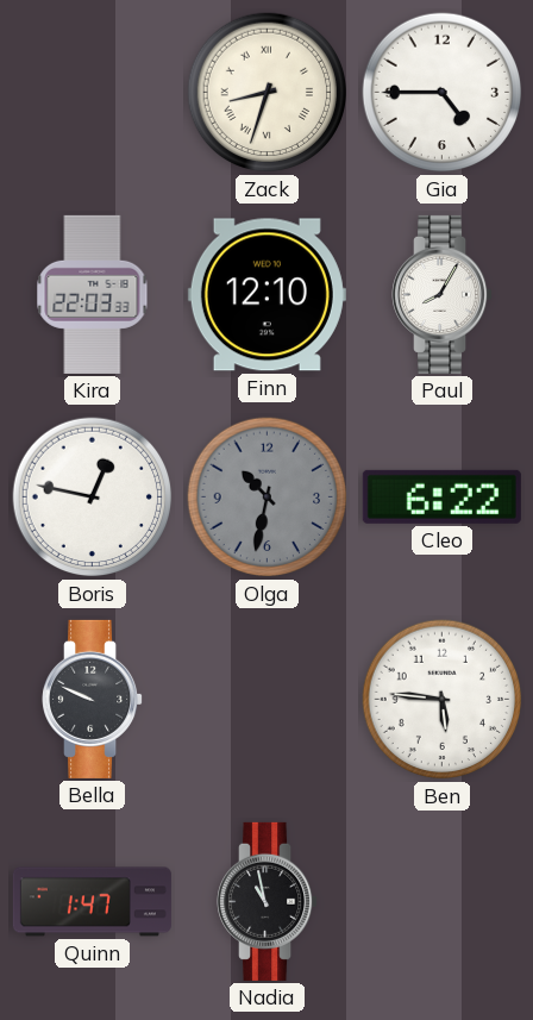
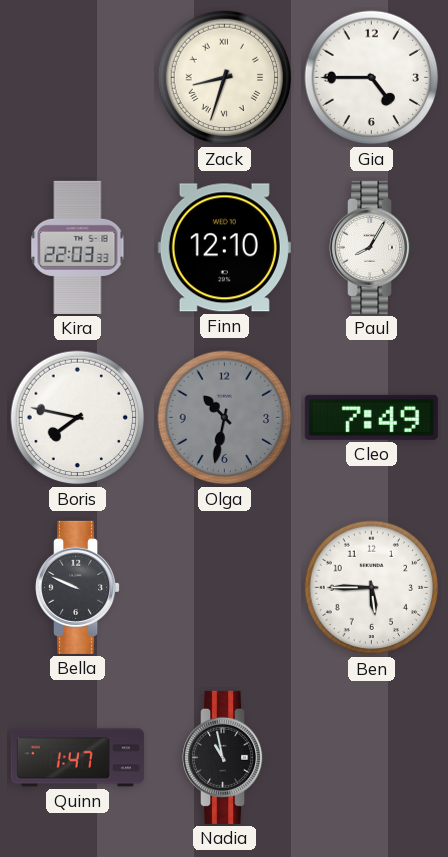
Boris: 12:47 -> 7:47 (78, 418)
Cleo: 6:22 -> 7:49 (371, 417)
Ben: 5:46 -> 5:45 (372, 588)
